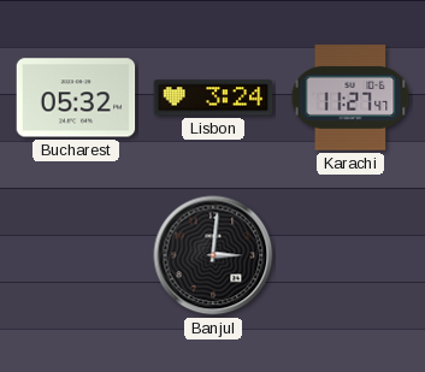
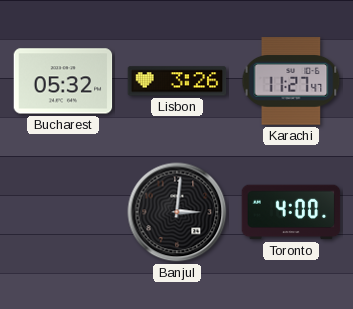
Lisbon: 3:24 -> 3:26 (177, 81)
Toronto: none -> 4:00 (291, 212)
